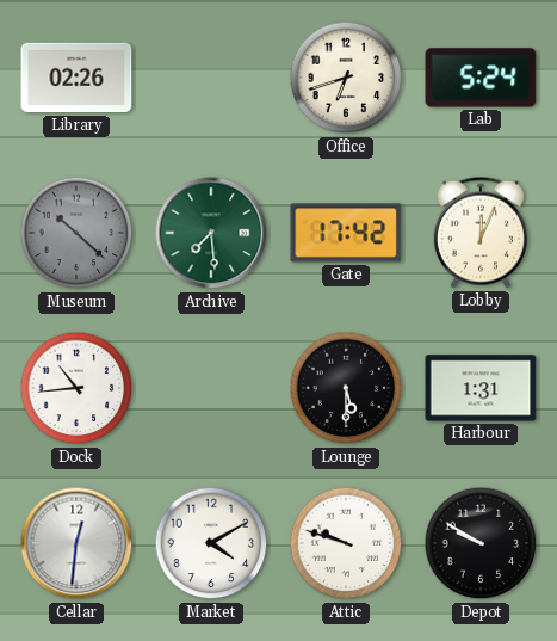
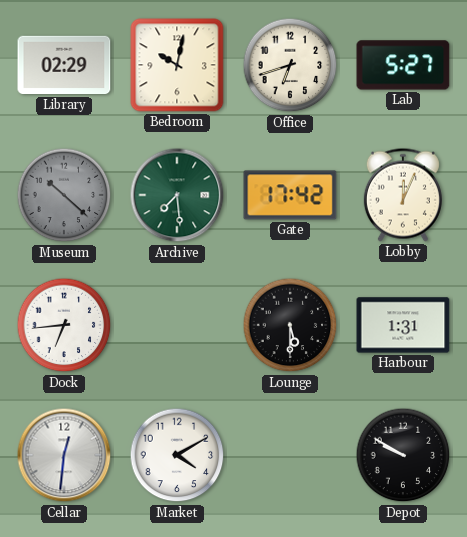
Library: 02:26 -> 02:29 (64, 65)
Bedroom: none -> 10:02 (177, 65)
Lab: 5:24 -> 5:27 (403, 65)
Dock: 10:44 -> 6:44 (64, 325)
Attic: 9:48 -> none (346, 543)
